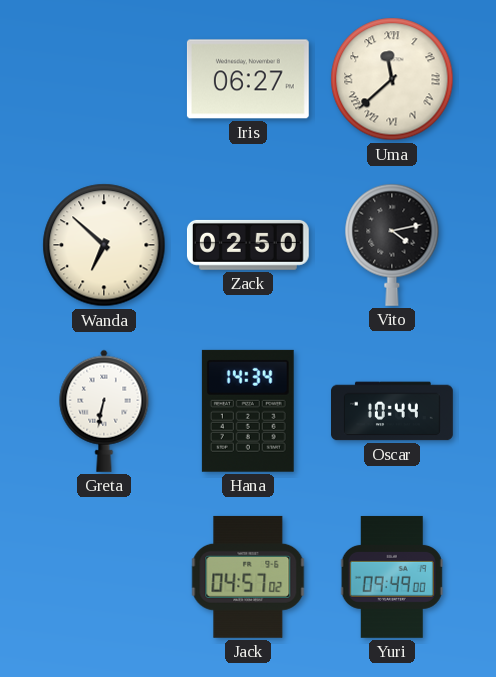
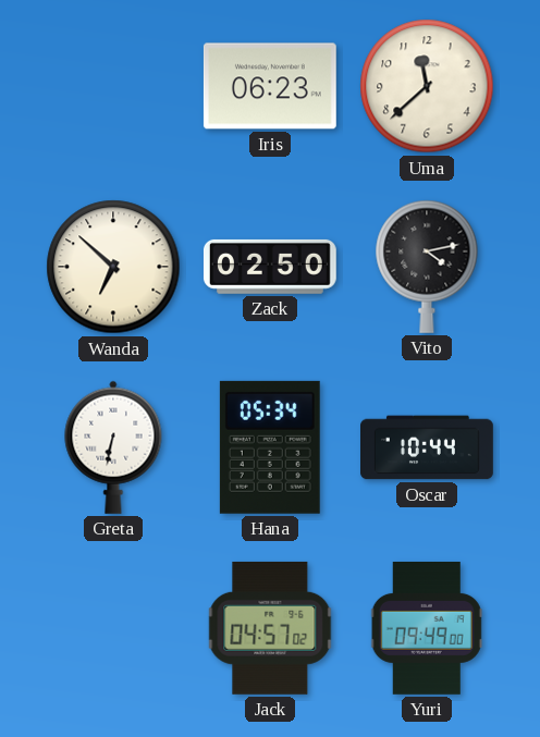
Iris: 06:27 -> 06:23 (270, 86)
Uma numerals: Roman -> Arabic (427, 86)
Hana: 14:34 -> 05:34 (270, 447)
